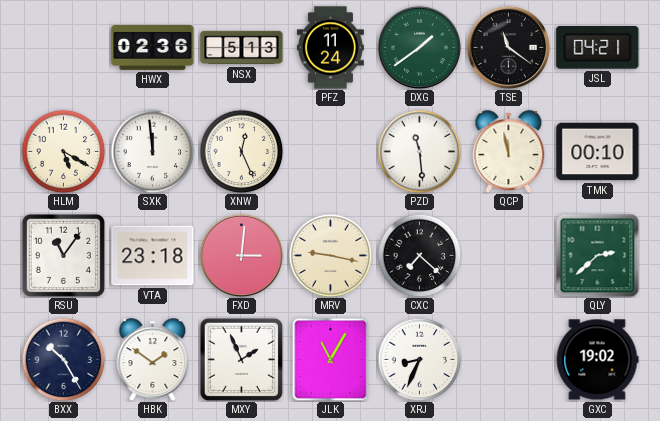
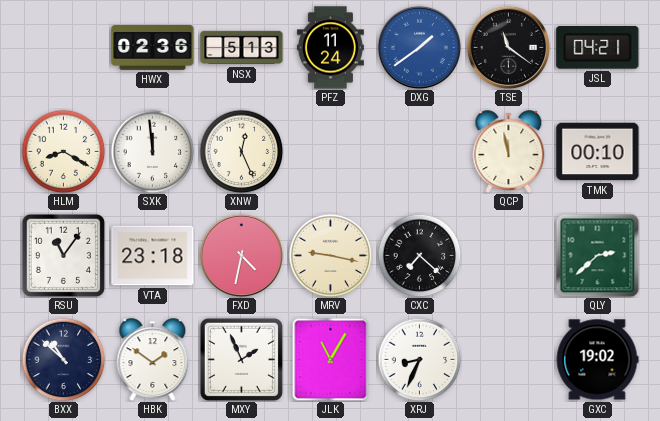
DXG dial: green -> blue (419, 47)
HLM: 5:20 -> 8:20 (63, 151)
PZD: 11:29 -> none (419, 151)
FXD: 3:01 -> 4:32 (241, 255)
BXX: 10:25 -> 10:52 (63, 359)
